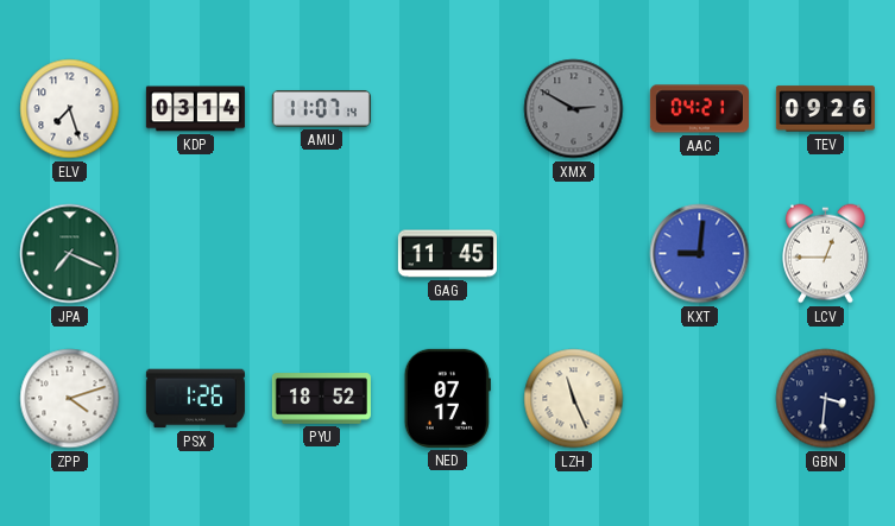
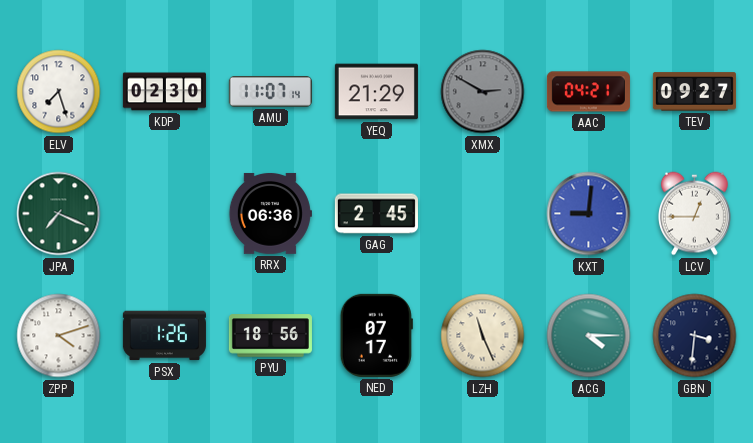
KDP: 03:14 -> 02:30 (164, 92)
YEQ: none -> 21:29 (376, 92)
TEV: 09:26 -> 09:27 (694, 92)
RRX: none -> 06:36 (270, 213)
GAG: 11:45 -> 2:45 (376, 214)
PYU: 18:52 -> 18:56 (270, 336)
ACG: none -> 4:15 (589, 336)
